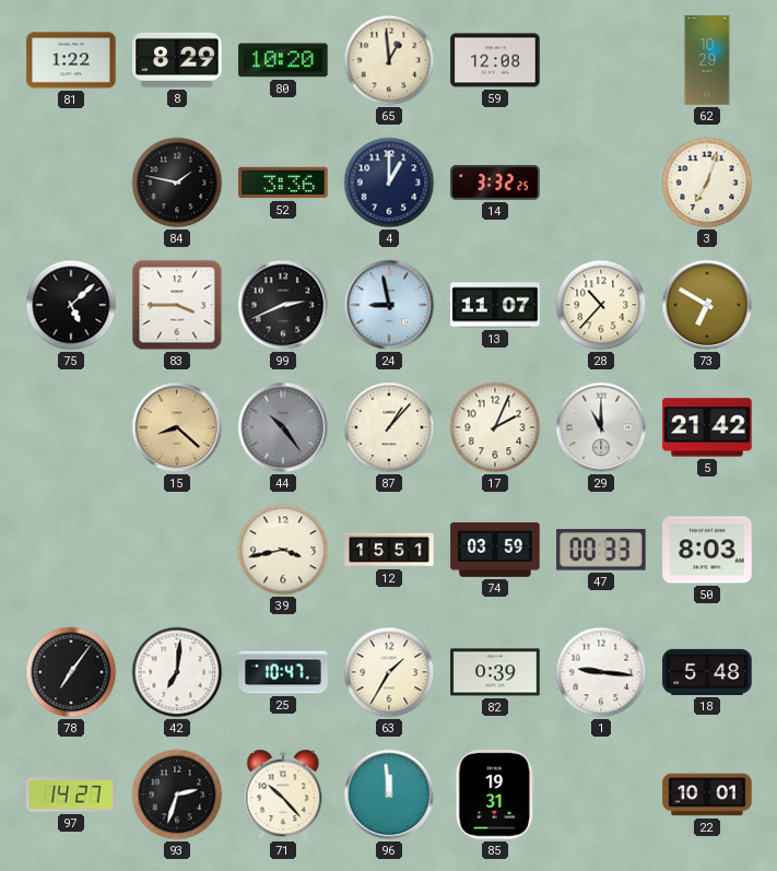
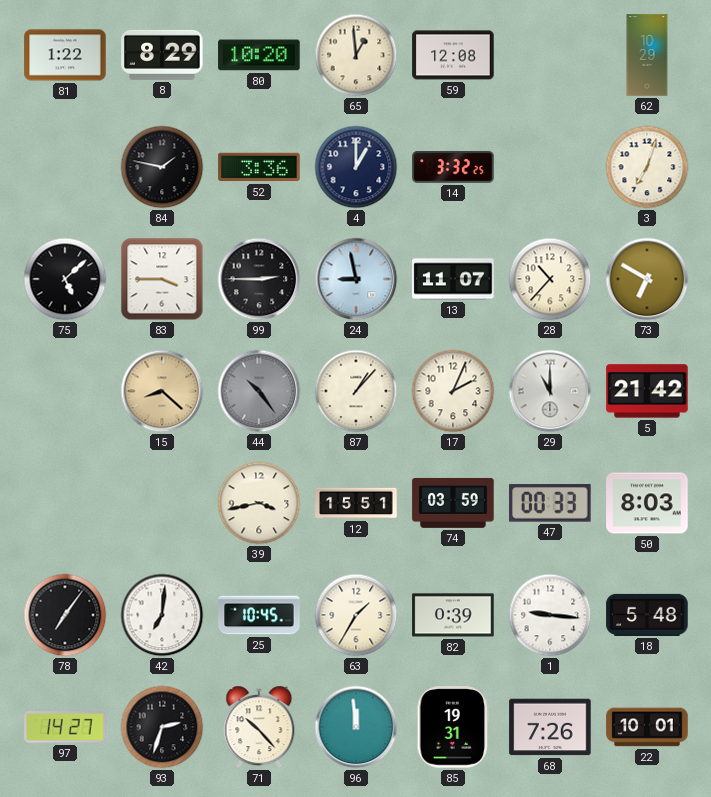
99: 2:41 -> 2:45 (259, 279)
25: 10:47 -> 10:45 (259, 615)
68: none -> 7:26 (550, 727)
